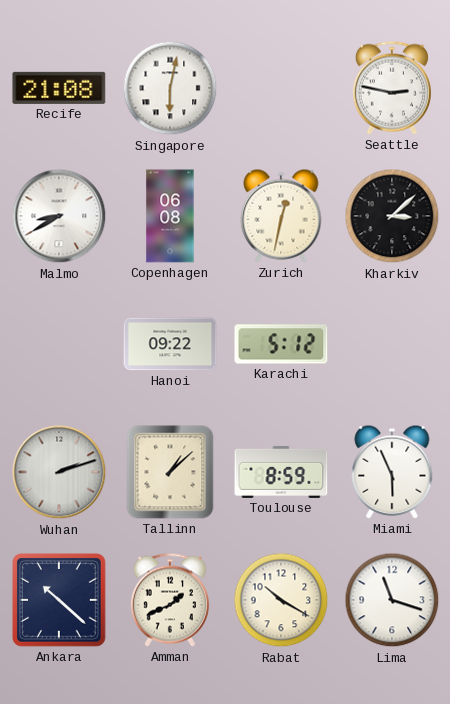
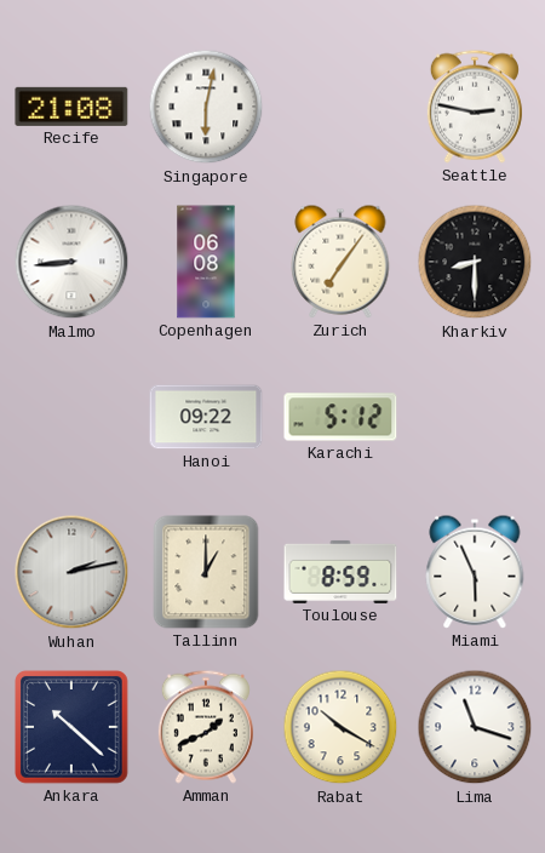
Malmo: 8:40 -> 8:44 (71, 262)
Zurich: 12:32 -> 7:06 (340, 262)
Kharkiv: 3:08 -> 8:30 (475, 262)
Wuhan: 2:12 -> 2:13 (71, 572)
Tallinn: 1:08 -> 1:00 (206, 572)
